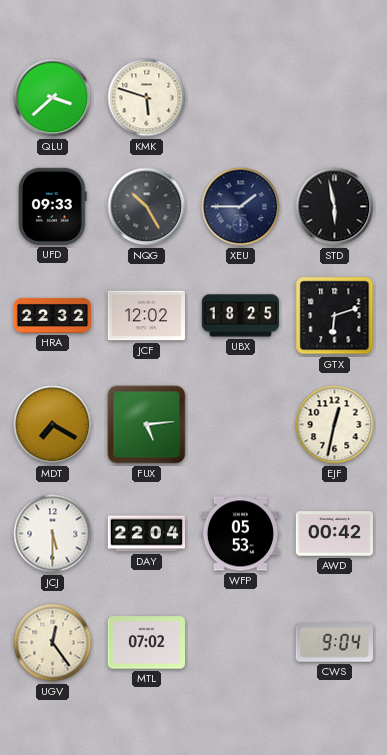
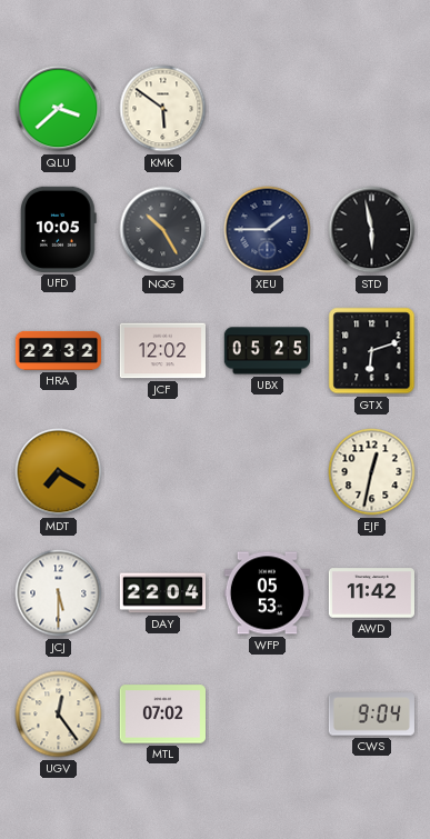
KMK: 5:48 -> 5:51 (163, 109)
UFD: 09:33 -> 10:05 (59, 229)
UBX: 18:25 -> 05:25 (267, 351)
FUX: 5:14 -> none (147, 425)
AWD: 00:42 -> 11:42 (371, 593)
